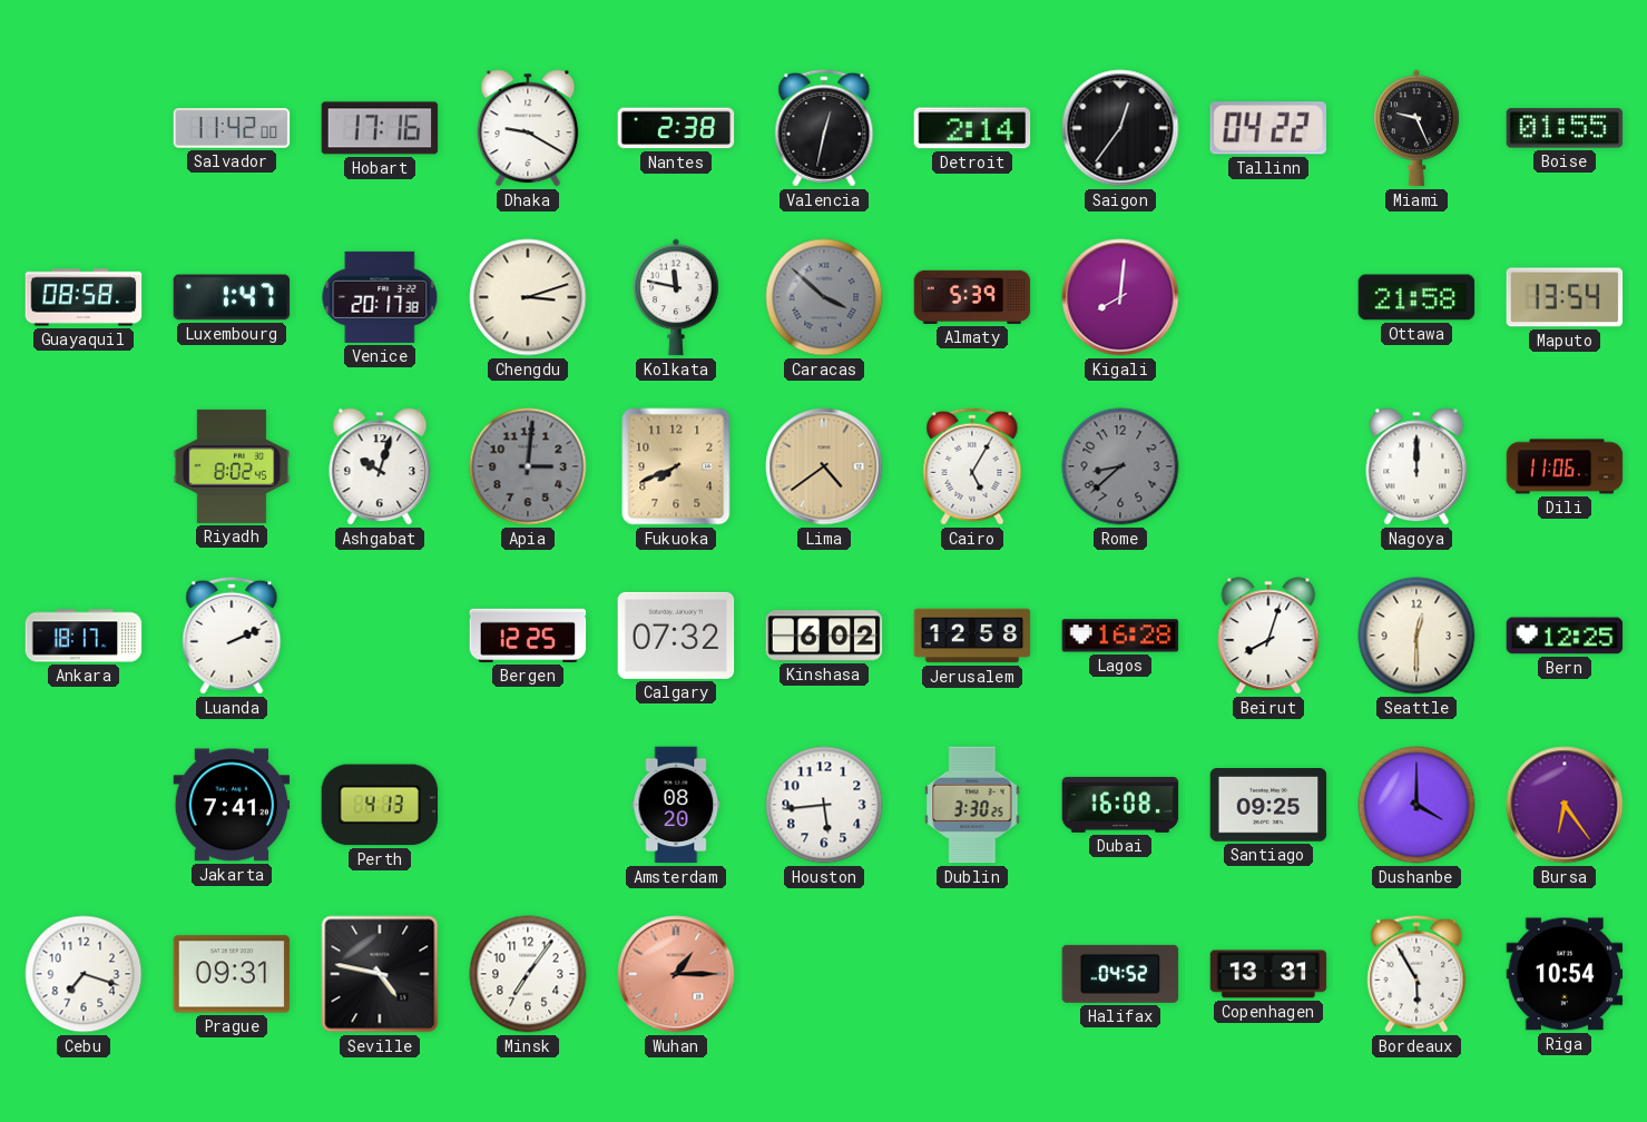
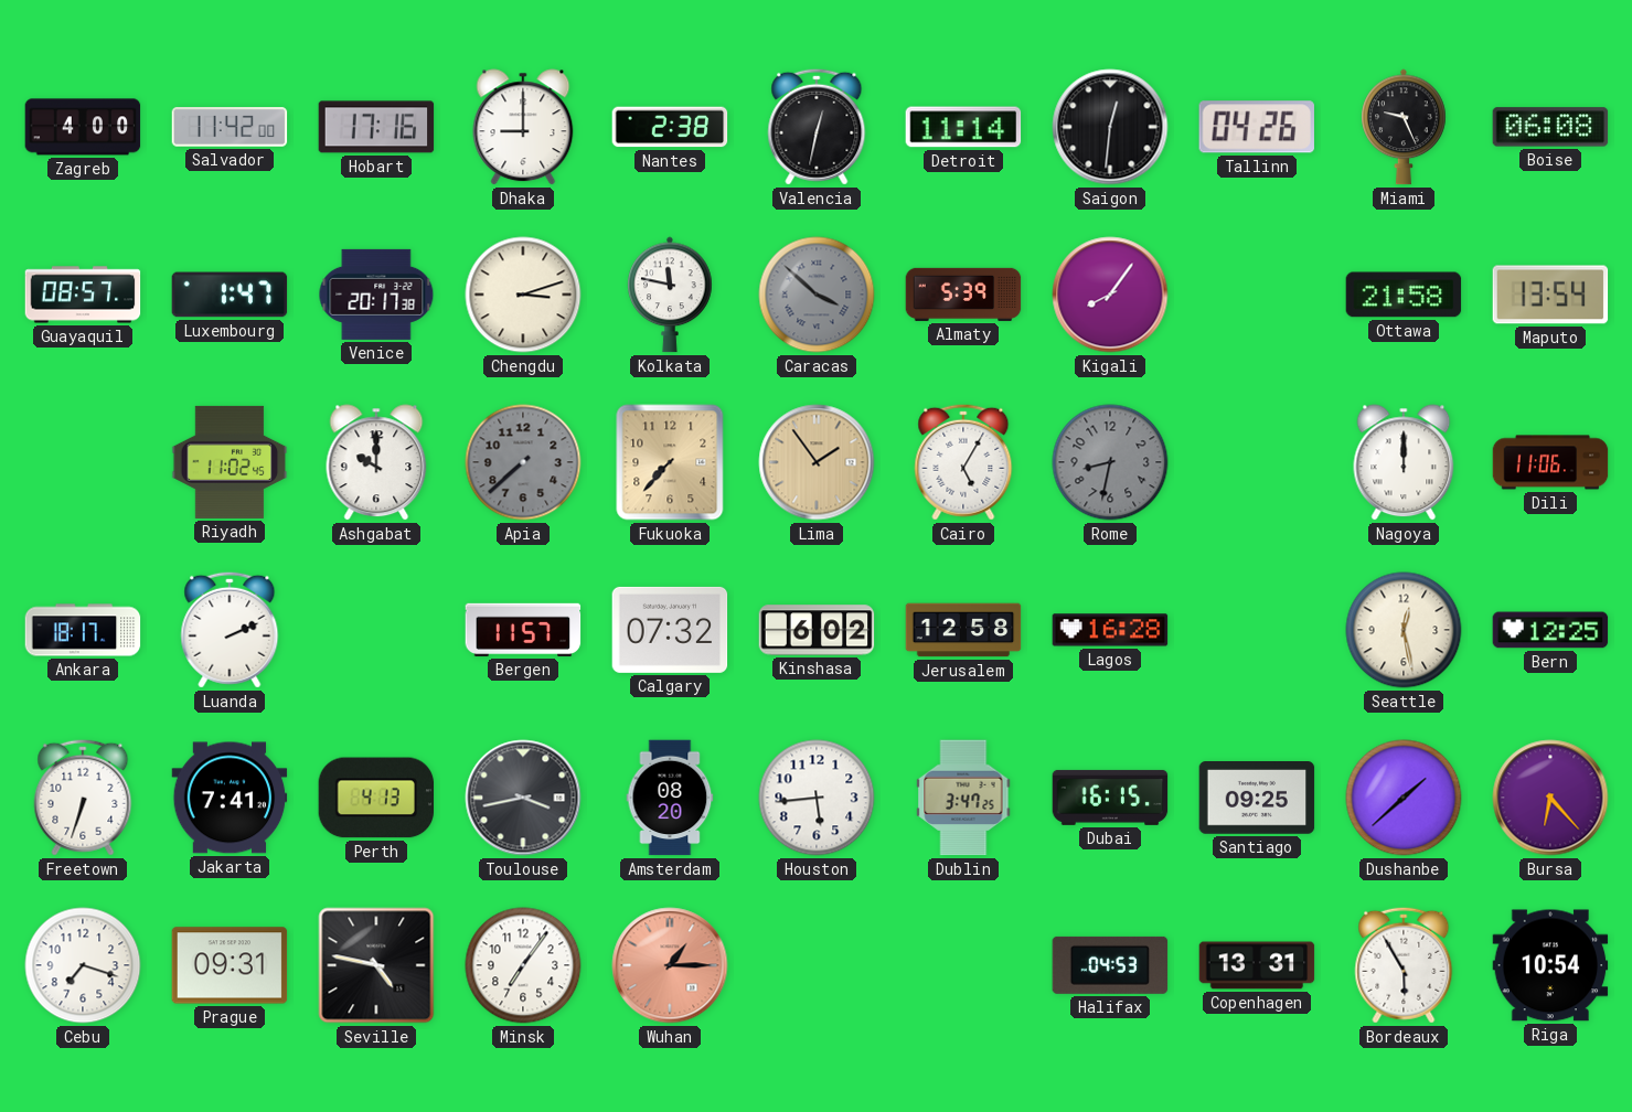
Zagreb: none -> 4:00 (83, 127)
Dhaka: 9:20 -> 9:00 (523, 127)
Detroit: 2:14 -> 11:14 (963, 127)
Saigon: 12:36 -> 12:31 (1110, 127)
Tallinn: 04:22 -> 04:26 (1257, 127)
Boise: 01:55 -> 06:08 (1550, 127)
Guayaquil: 08:58 -> 08:57 (83, 295)
Kigali: 8:01 -> 8:06 (1110, 295)
Riyadh: 8:02 -> 11:02 (230, 462)
Ashgabat: 10:03 -> 10:00 (376, 462)
Apia: 3:01 -> 7:38 (523, 462)
Fukuoka: 7:41 -> 7:37 (670, 462)
Lima: 4:39 -> 1:54 (817, 462)
Rome: 8:38 -> 8:32 (1110, 462)
Bergen: 12:25 -> 11:57 (523, 630)
Beirut: 8:03 -> none (1268, 636)
Seattle: 12:30 -> 12:28 (1404, 630)
Freetown: none -> 6:33 (83, 798)
Toulouse: none -> 3:43 (523, 798)
Dublin: 3:30 -> 3:47 (963, 798)
Dubai: 16:08 -> 16:15 (1110, 798)
Dushanbe: 4:00 -> 1:38 (1404, 798)
Bursa: 6:24 -> 6:23 (1550, 798)
Halifax: 04:52 -> 04:53 (1110, 965)
